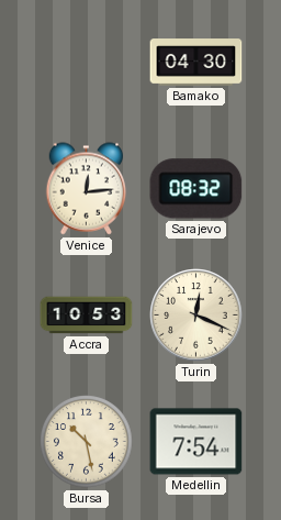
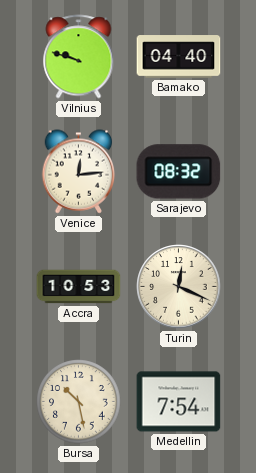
Vilnius: none -> 9:48 (79, 57)
Bamako: 04:30 -> 04:40 (179, 57)
